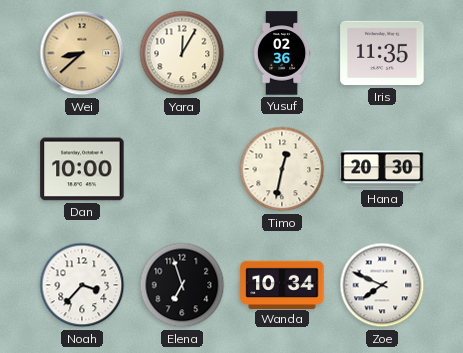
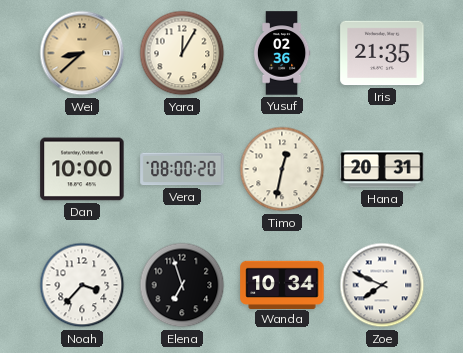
Iris: 11:35 -> 21:35 (382, 53)
Vera: none -> 08:00 (182, 169)
Hana: 20:30 -> 20:31 (382, 169)
